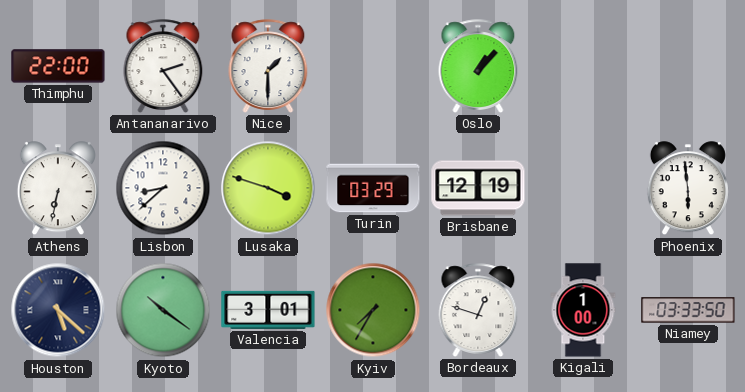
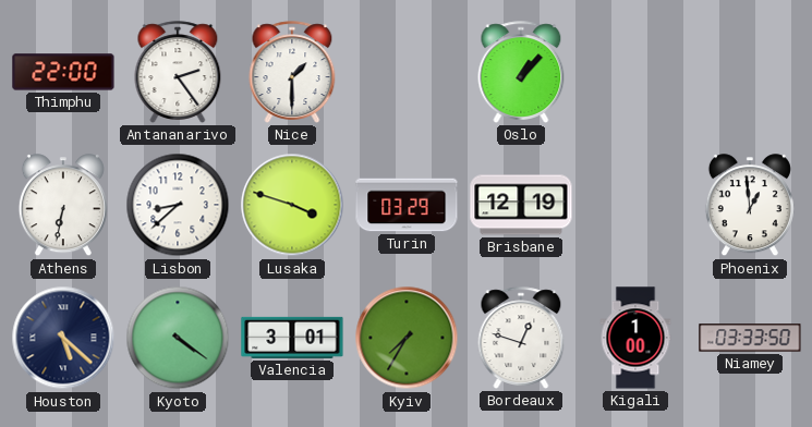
Phoenix: 5:59 -> 12:59 (750, 206)
Kyoto: 10:21 -> 4:21 (178, 338)
